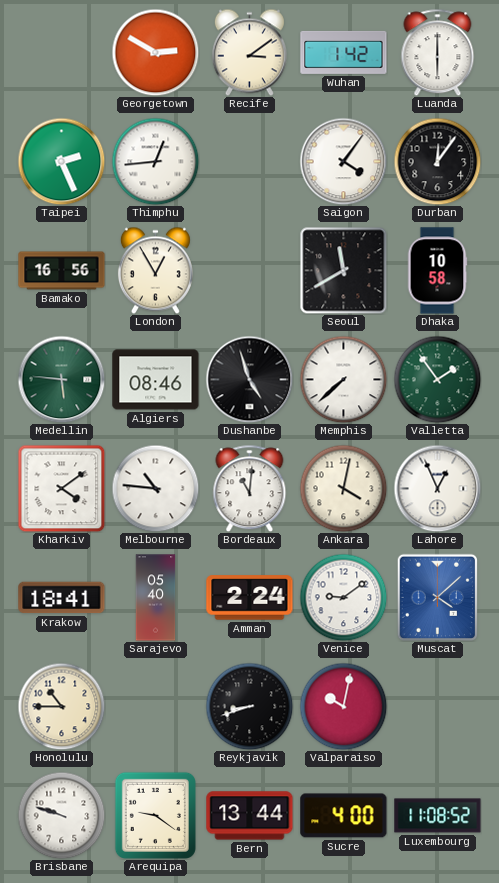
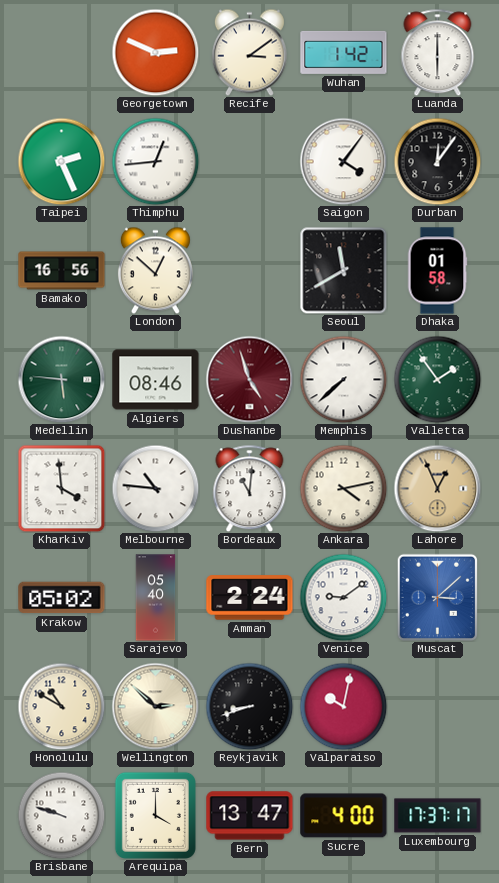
Georgetown: 2:50 -> 2:49 (155, 52)
London: 12:55 -> 12:52 (155, 270)
Dhaka: 10:58 -> 01:58 (437, 271)
Dushanbe dial: black -> burgundy (249, 379)
Kharkiv: 4:09 -> 3:59 (61, 488)
Ankara: 4:02 -> 4:13 (343, 488)
Lahore dial: white -> champagne (437, 488)
Krakow: 18:41 -> 05:02 (62, 598)
Muscat: 4:08 -> 3:08 (437, 597)
Honolulu: 10:45 -> 10:50 (61, 706)
Wellington: none -> 2:52 (155, 706)
Arequipa: 9:21 -> 4:00 (155, 815)
Bern: 13:44 -> 13:47 (250, 816)
Luxembourg: 11:08 -> 17:37 (438, 816)
